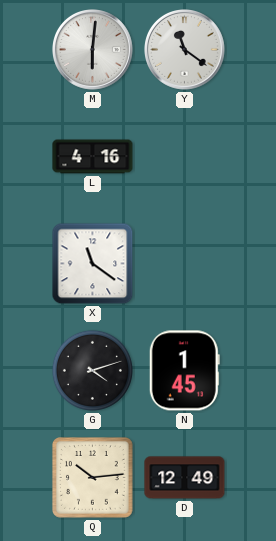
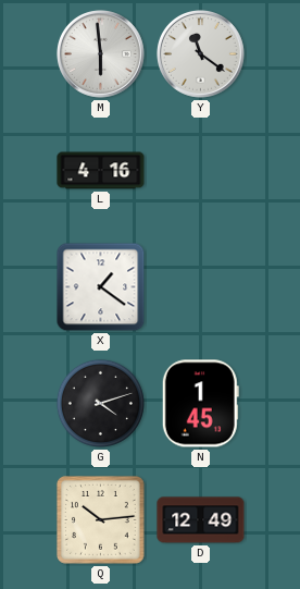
M: 6:01 -> 5:59 (101, 54)
X: 11:21 -> 1:21 (101, 287)
